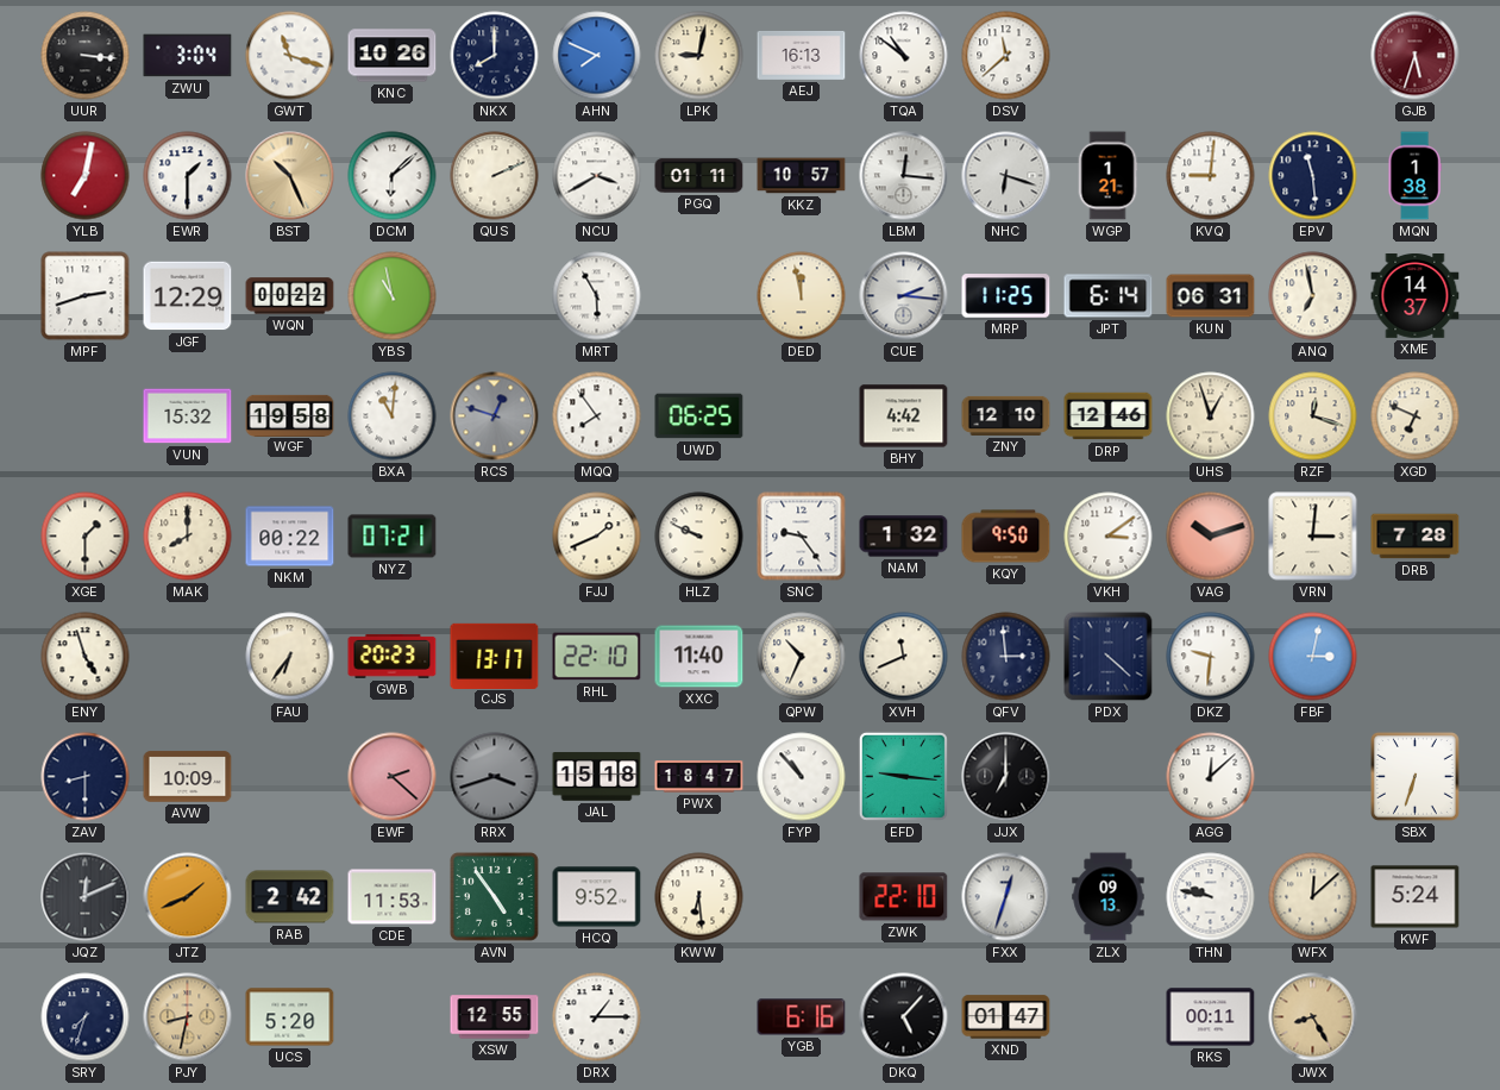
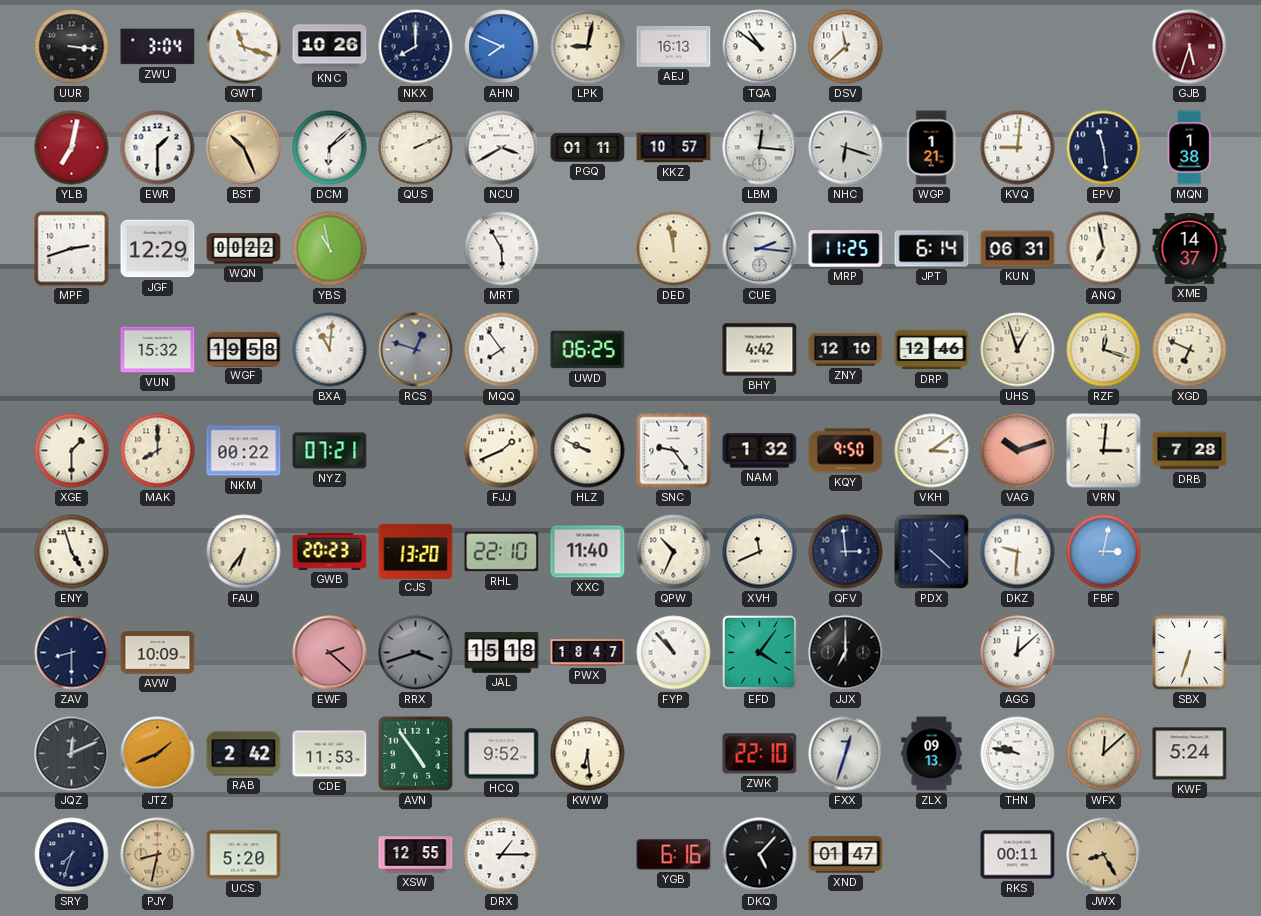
CJS: 13:17 -> 13:20 (416, 551)
EFD: 9:16 -> 4:06 (759, 652)
